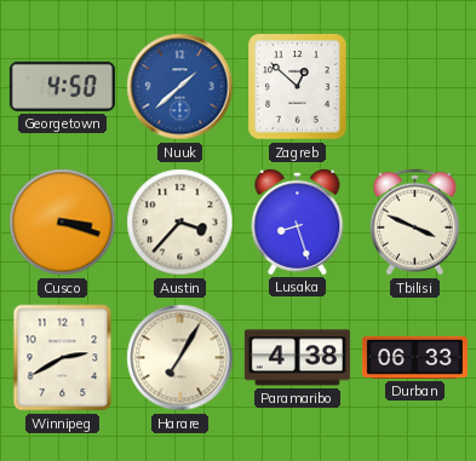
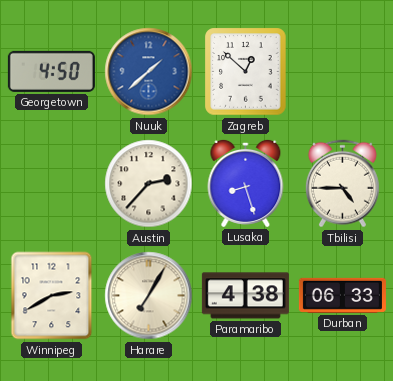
Cusco: 3:18 -> none (63, 223)
Austin: 3:37 -> 2:37 (149, 184)
Tbilisi: 3:49 -> 4:45 (342, 184)
